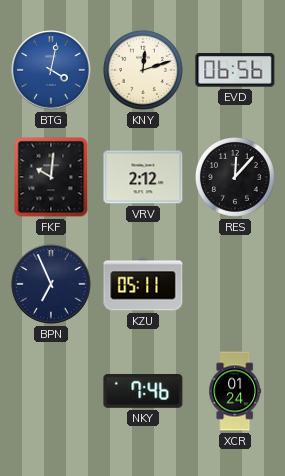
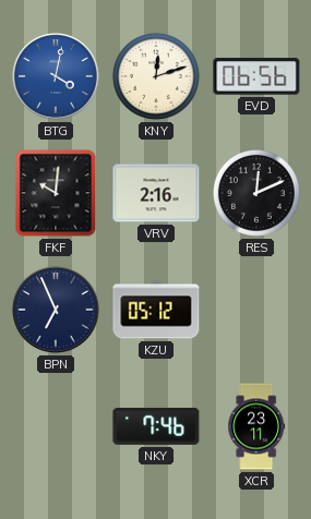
VRV: 2:12 -> 2:16 (156, 193)
RES: 12:07 -> 12:11 (256, 193)
KZU: 05:11 -> 05:12 (156, 310)
XCR: 01:24 -> 23:11 (256, 426)
